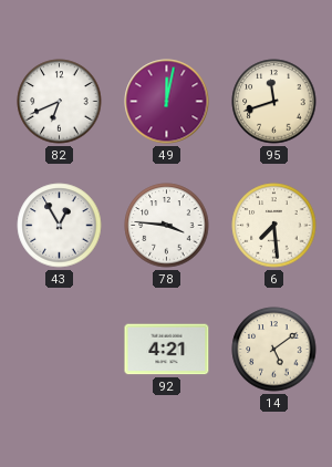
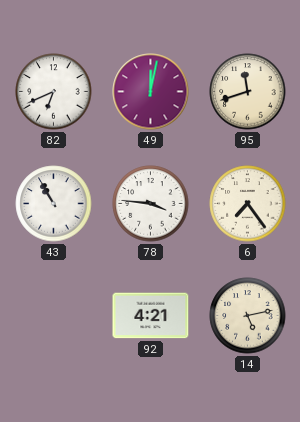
43: 12:55 -> 10:55 (54, 204)
6: 7:29 -> 7:24 (248, 204)
14: 5:09 -> 5:13 (248, 316)
